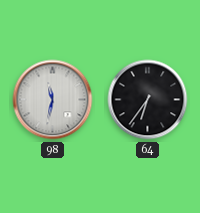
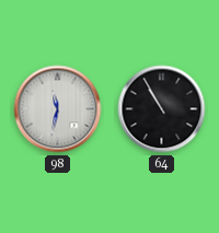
64: 6:36 -> 10:55 (162, 109)
